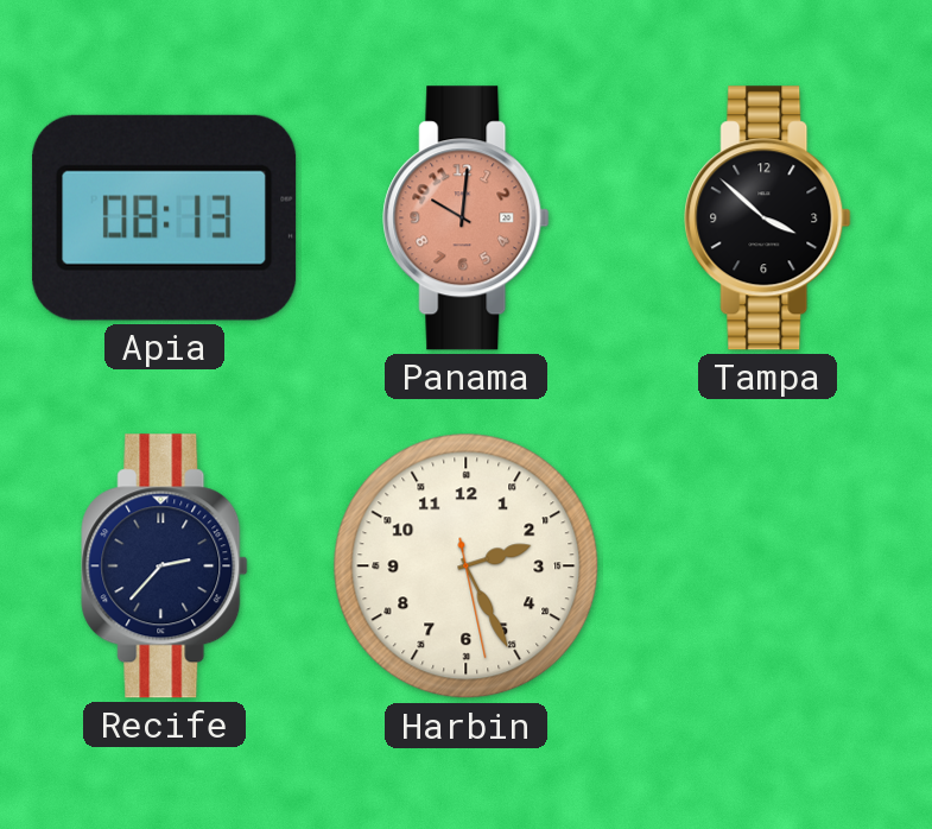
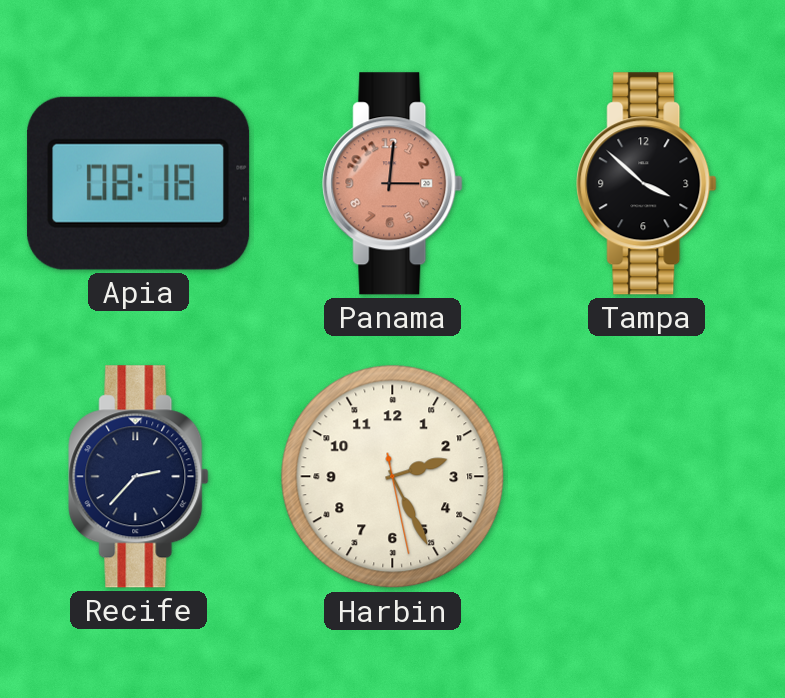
Apia: 08:13 -> 08:18 (139, 183)
Panama: 10:01 -> 3:01 (393, 184)
